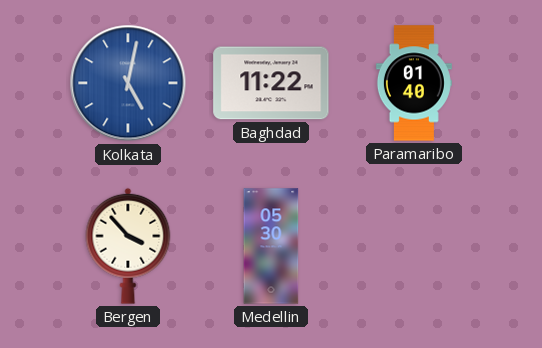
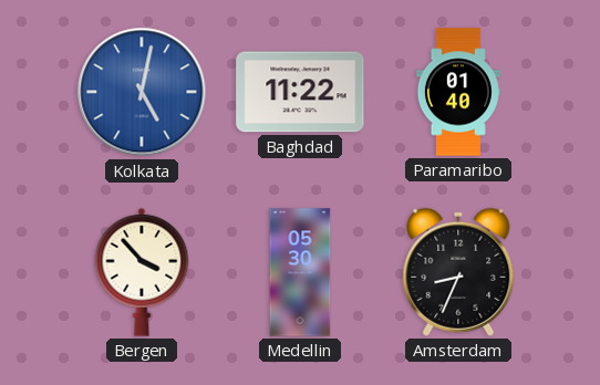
Amsterdam: none -> 8:34 (458, 272)
